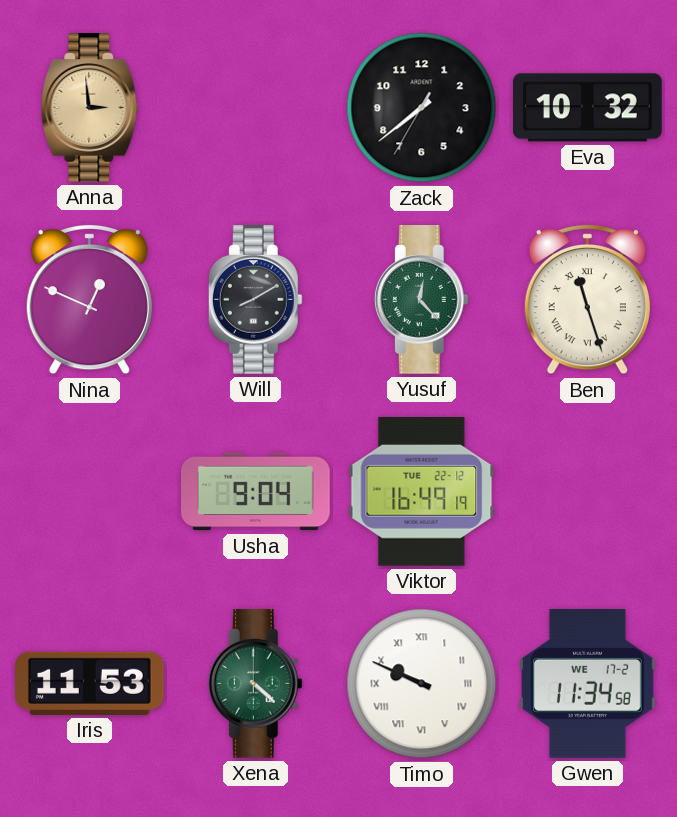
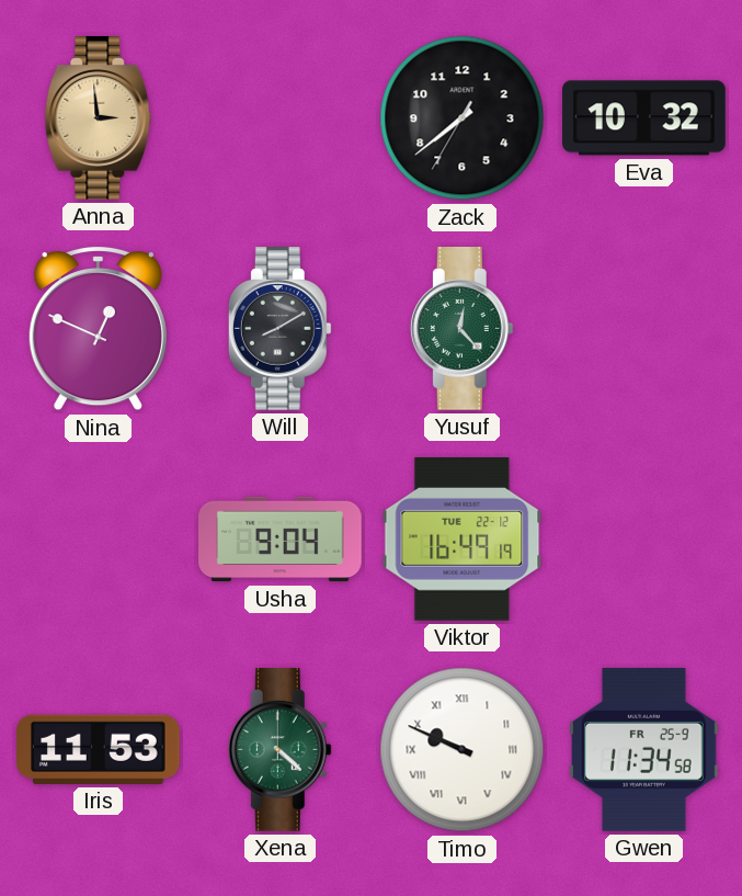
Ben: 11:27 -> none (587, 299)
Gwen date: WE 17-2 -> FR 25-9 (643, 750)
